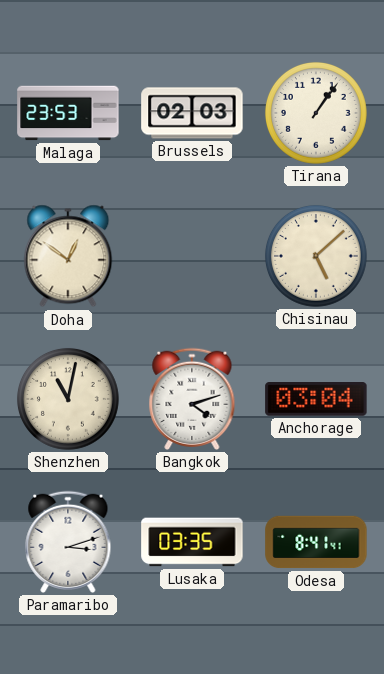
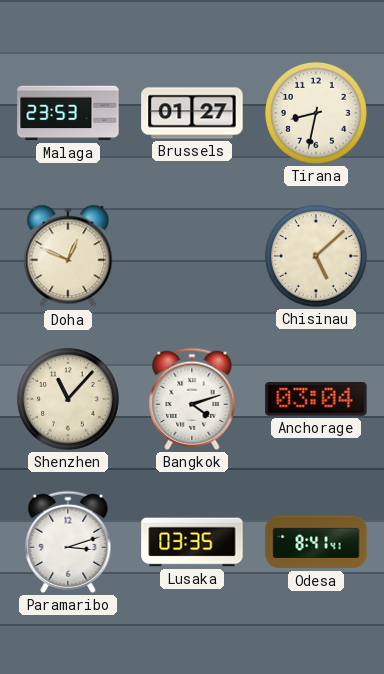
Brussels: 02:03 -> 01:27 (192, 113)
Tirana: 1:06 -> 8:32 (316, 113)
Doha: 12:51 -> 12:49 (68, 256)
Shenzhen: 11:02 -> 11:07 (68, 399)
